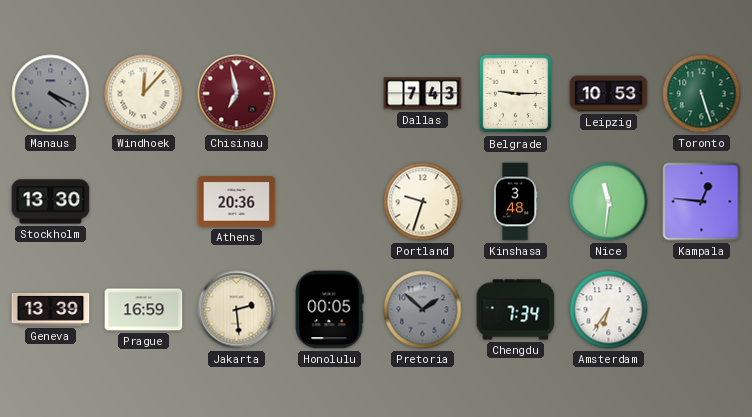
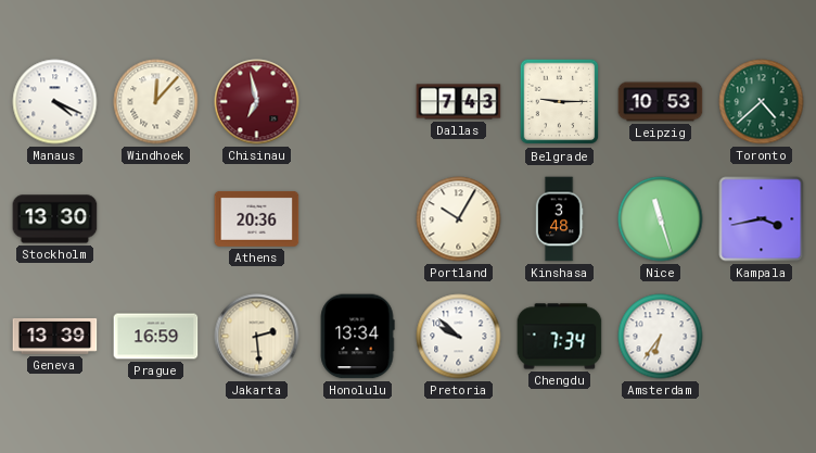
Manaus dial: grey -> white (55, 102)
Toronto: 5:27 -> 4:38 (762, 102)
Portland: 9:33 -> 10:05 (459, 219)
Nice: 11:31 -> 11:27 (661, 219)
Kampala: 12:46 -> 3:43 (762, 219)
Honolulu: 00:05 -> 13:34 (357, 337)
Pretoria: 1:52 -> 9:52 (459, 337)
Pretoria dial: grey -> white (459, 337)
